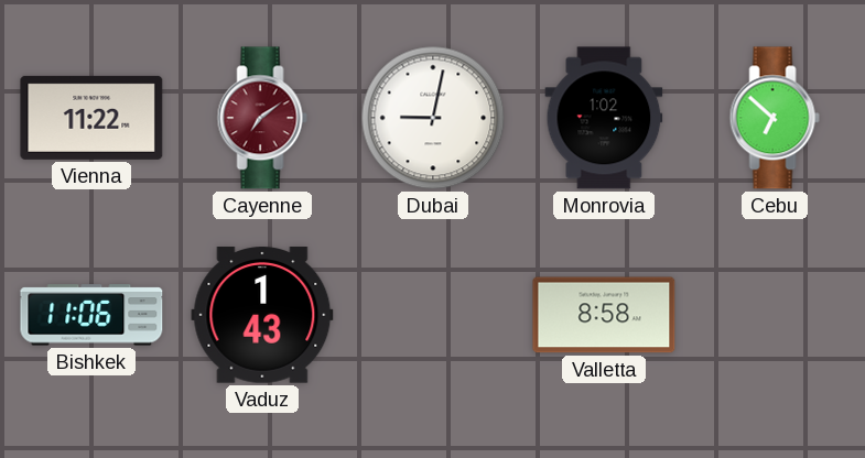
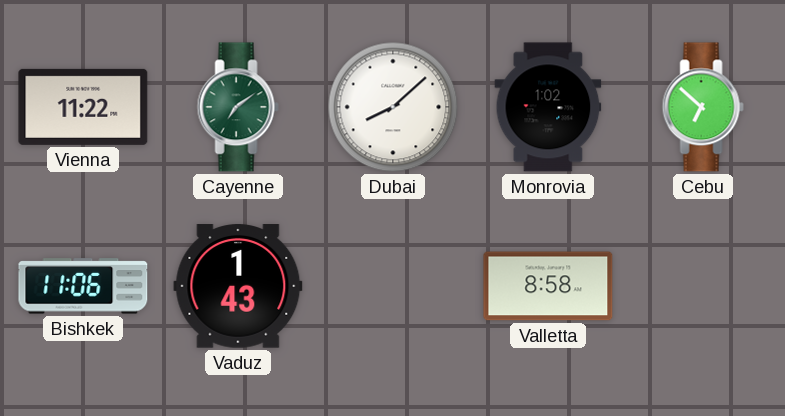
Cayenne dial: burgundy -> green (238, 107)
Dubai: 9:02 -> 8:08 (393, 107)
